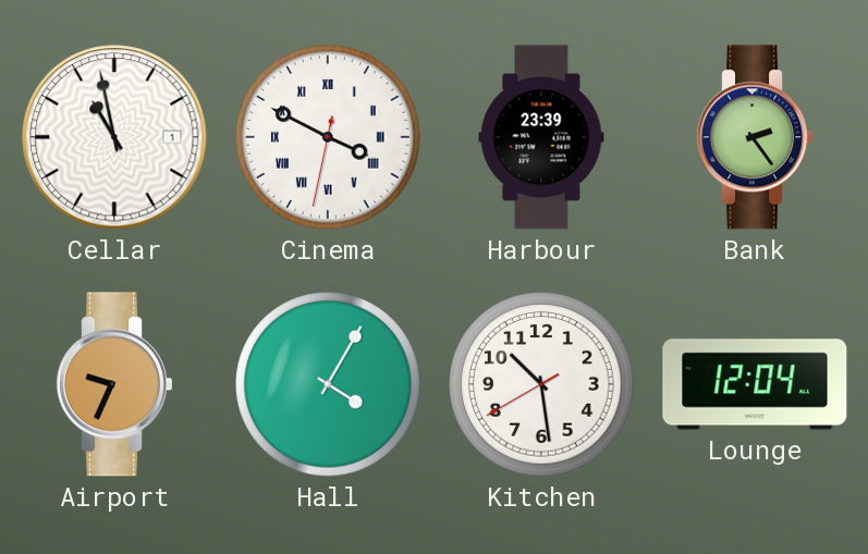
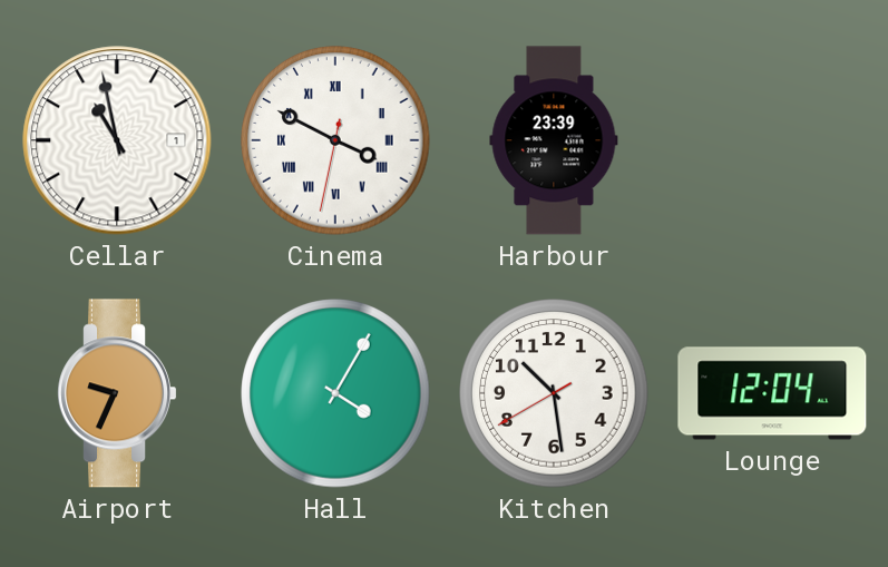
Bank: 2:24 -> none (755, 137)
